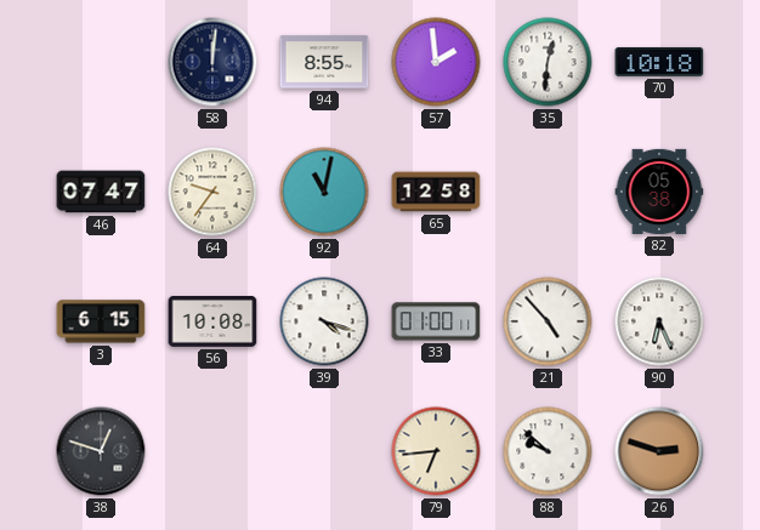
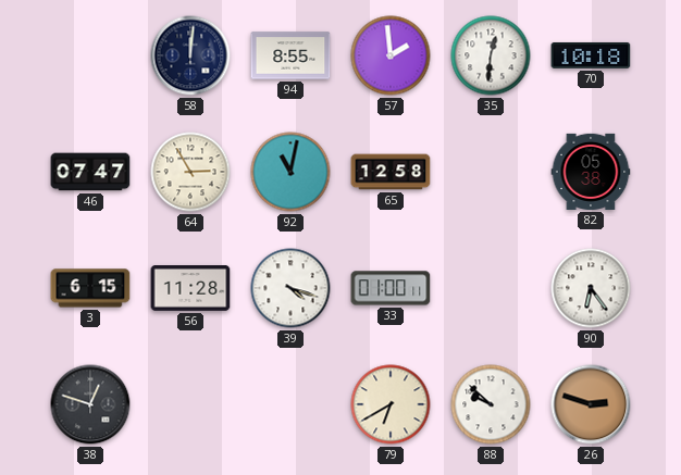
64: 9:36 -> 2:55 (190, 172)
56: 10:08 -> 11:28 (190, 289)
21: 4:53 -> none (548, 321)
90: 6:26 -> 6:24 (591, 288)
79: 6:44 -> 6:40 (391, 404)
